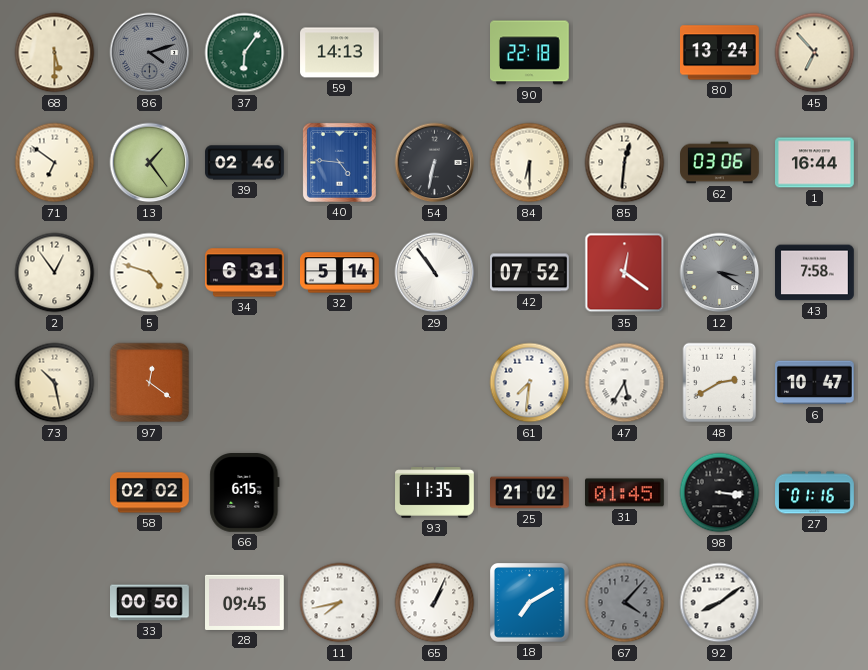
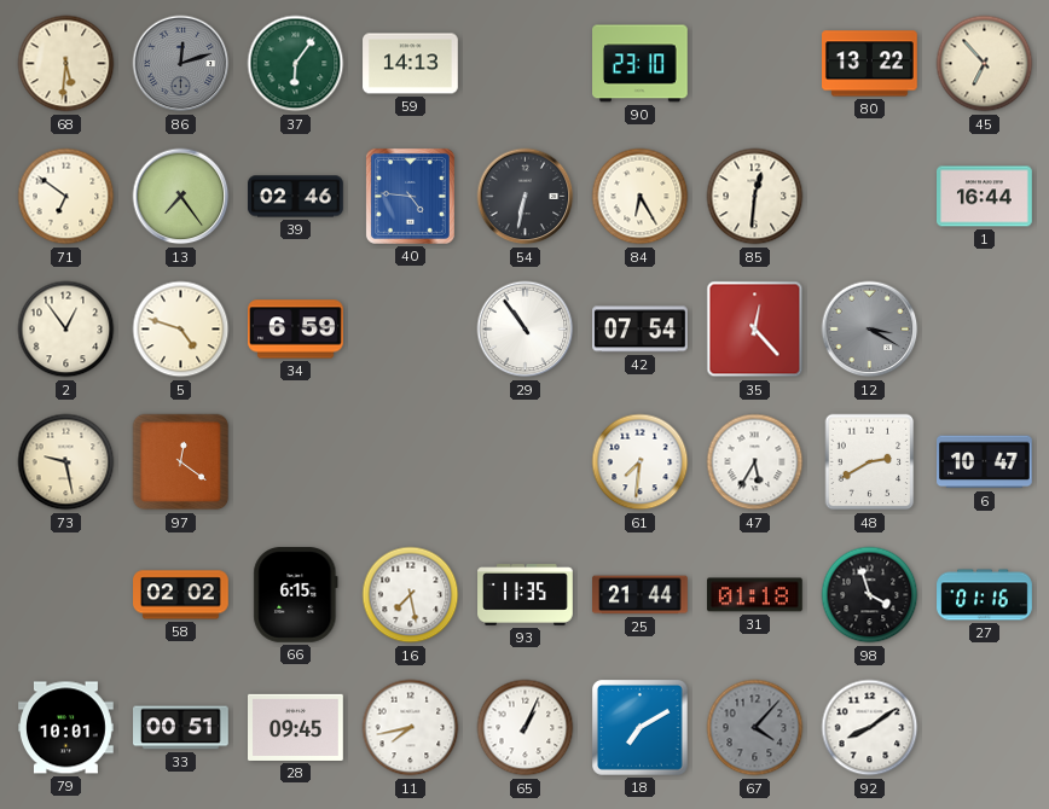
68: 5:30 -> 5:31 (66, 64)
86: 4:12 -> 12:12 (181, 64)
90: 22:18 -> 23:10 (641, 64)
80: 13:24 -> 13:22 (870, 64)
13: 1:24 -> 7:24 (181, 197)
84: 6:30 -> 6:25 (641, 197)
62: 03:06 -> none (720, 163)
34: 6:31 -> 6:59 (296, 330)
32: 5:14 -> none (340, 273)
42: 07:52 -> 07:54 (641, 330)
35: 12:21 -> 12:23 (755, 330)
43: 7:58 -> none (815, 273)
73: 10:28 -> 9:28 (66, 462)
16: none -> 7:28 (411, 595)
25: 21:02 -> 21:44 (641, 595)
31: 01:45 -> 01:18 (755, 595)
98: 3:16 -> 3:57 (870, 595)
79: none -> 10:01 (66, 728)
33: 00:50 -> 00:51 (181, 728)
